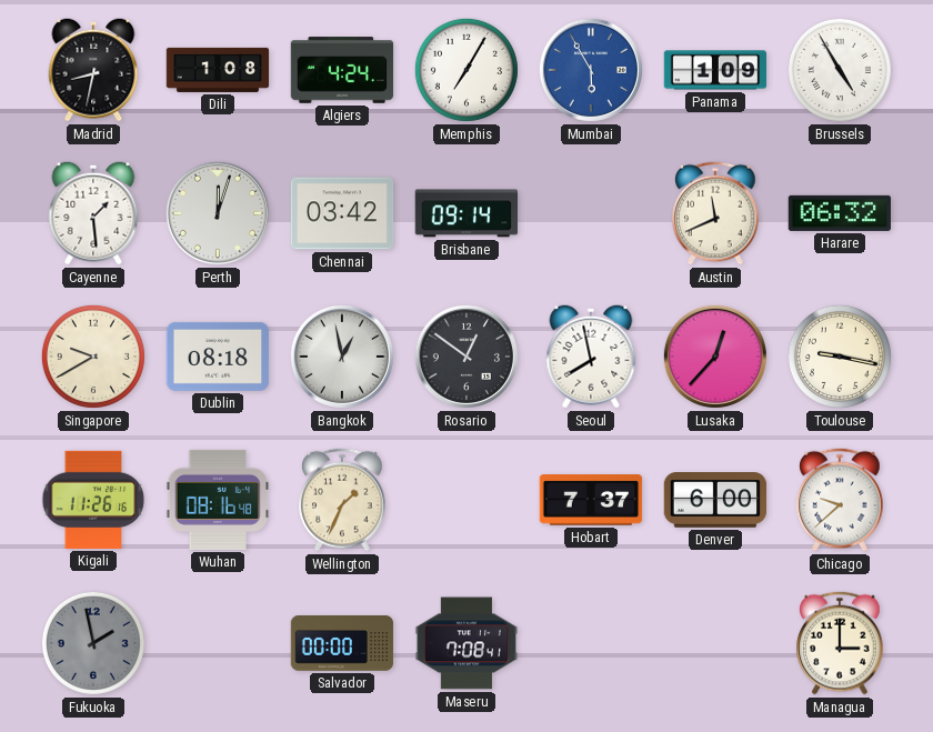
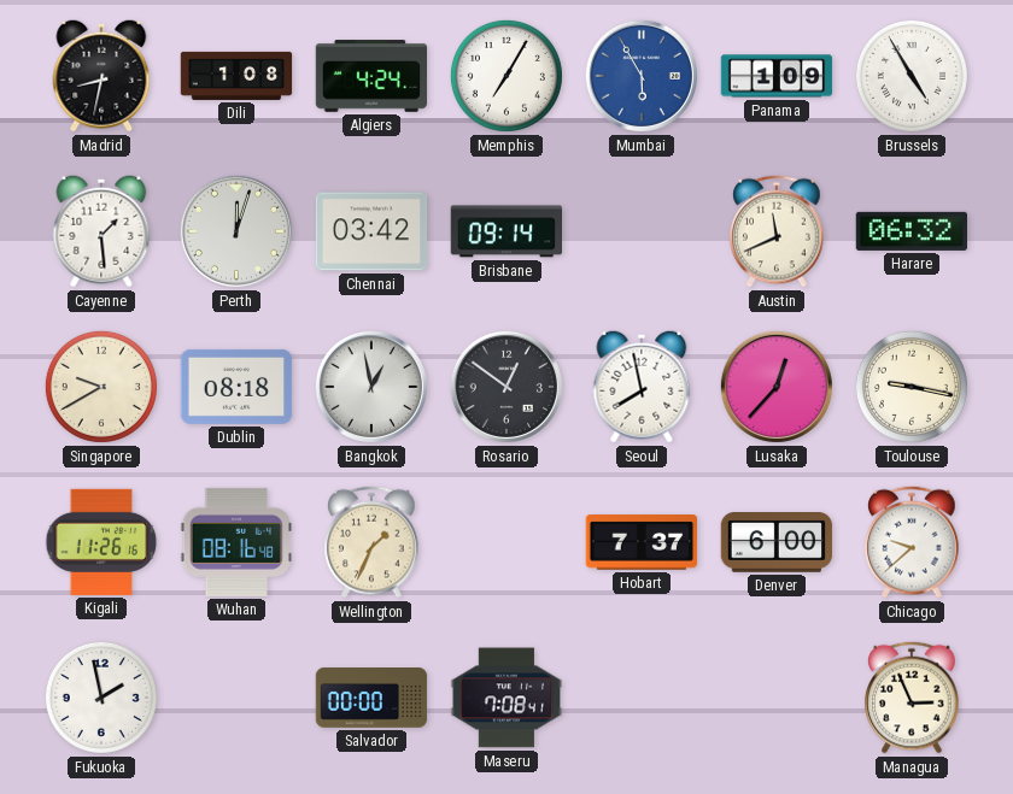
Fukuoka dial: grey -> white (101, 698)
Managua: 3:00 -> 2:56 (912, 698)
